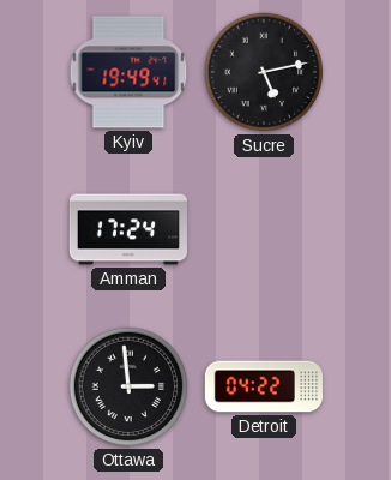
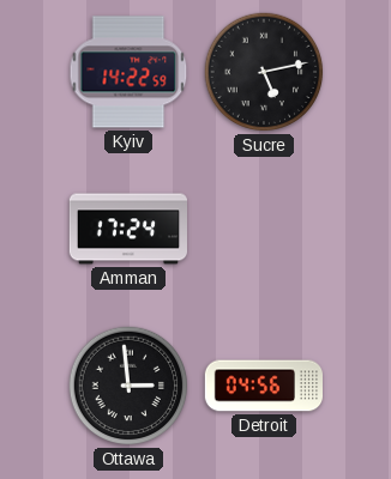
Kyiv: 19:49 -> 14:22 (128, 72)
Detroit: 04:22 -> 04:56 (263, 386)
